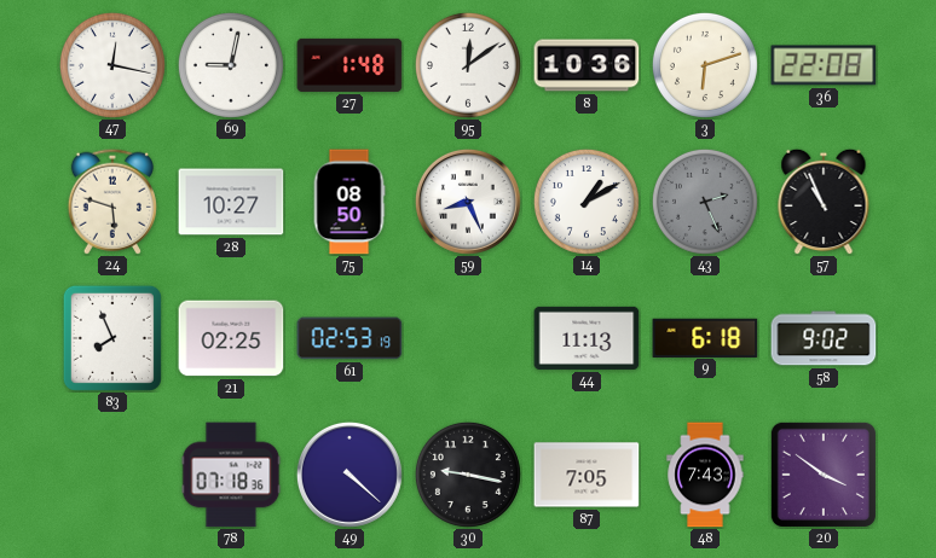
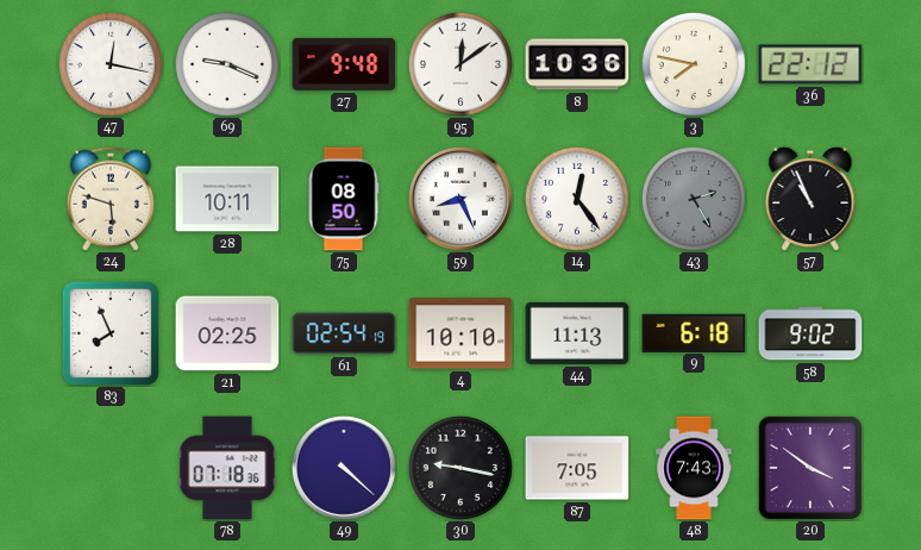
69: 9:02 -> 9:19 (227, 64)
27: 1:48 -> 9:48 (344, 64)
3: 6:12 -> 7:47 (694, 64)
36: 22:08 -> 22:12 (810, 64)
28: 10:27 -> 10:11 (227, 199)
14: 1:10 -> 12:24 (577, 199)
43: 2:26 -> 2:25 (694, 199)
61: 02:53 -> 02:54 (344, 333)
4: none -> 10:10 (460, 333)
